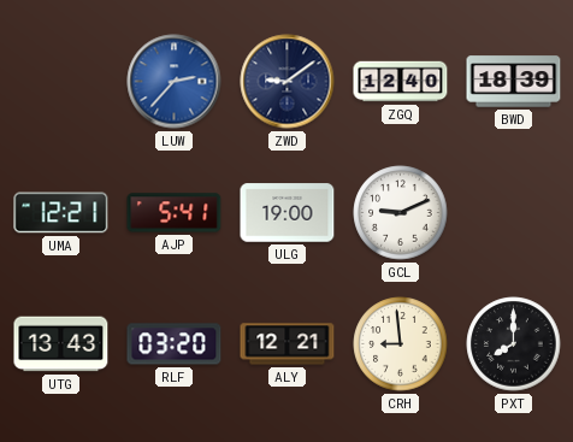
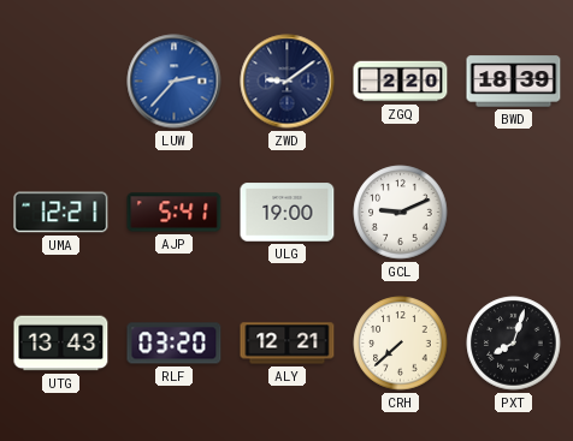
ZGQ: 12:40 -> 2:20 (401, 82)
CRH: 8:59 -> 7:38 (401, 344)
PXT: 8:00 -> 8:03 (514, 344)
